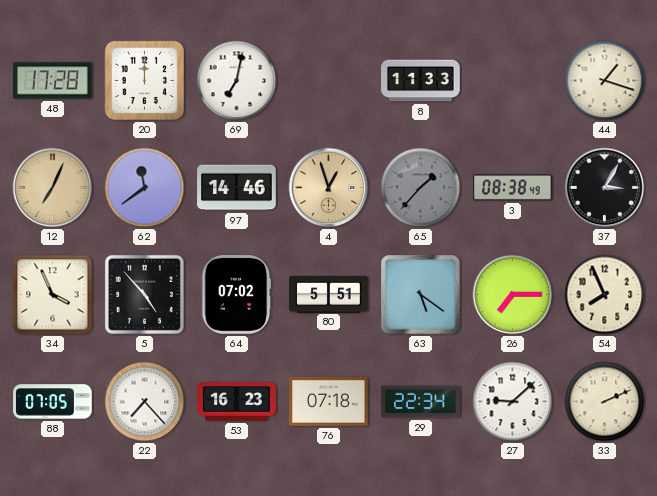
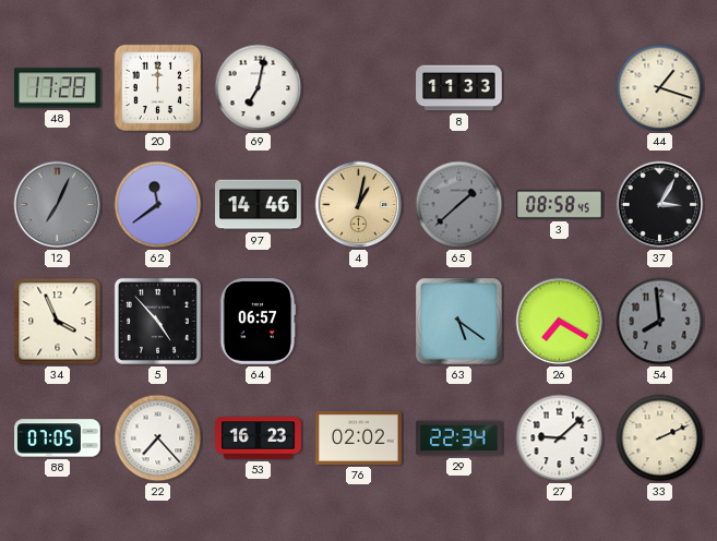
12 dial: champagne -> grey (58, 205)
4: 12:57 -> 1:02 (359, 205)
65: 1:37 -> 1:38 (459, 205)
3: 08:38 -> 08:58 (560, 205)
64: 07:02 -> 06:57 (259, 322)
80: 5:51 -> none (329, 294)
26: 7:15 -> 7:20 (560, 322)
54: 7:56 -> 7:59 (660, 322)
54 dial: cream -> grey (660, 322)
76: 07:18 -> 02:02 (359, 437)
